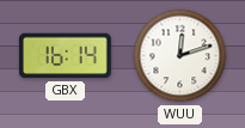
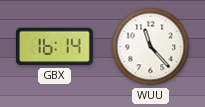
WUU: 12:12 -> 11:23 (151, 47)
